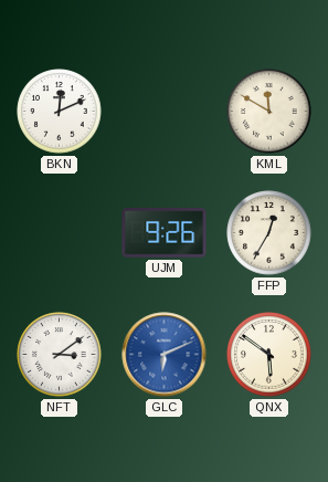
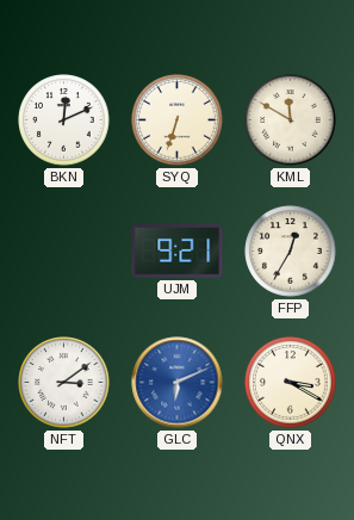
SYQ: none -> 6:33 (178, 120)
UJM: 9:26 -> 9:21 (178, 252)
QNX: 5:51 -> 3:20 (291, 383)
